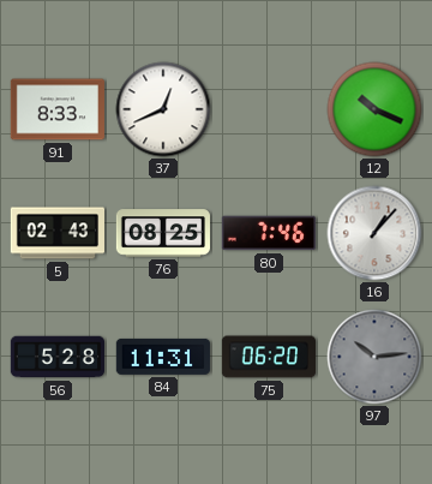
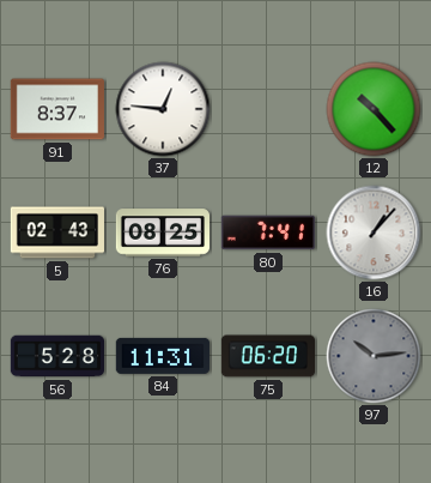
91: 8:33 -> 8:37 (57, 109)
37: 12:41 -> 12:46 (163, 109)
12: 10:19 -> 10:23 (374, 109)
80: 7:46 -> 7:41 (268, 233)
